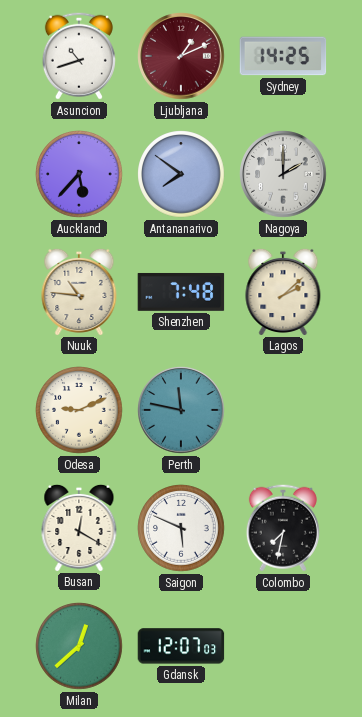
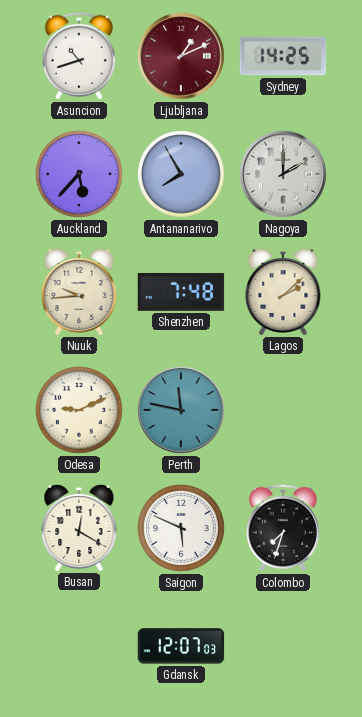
Antananarivo: 7:51 -> 7:55 (181, 174)
Nuuk: 10:46 -> 9:44 (79, 291)
Colombo: 7:32 -> 7:33 (283, 528)
Milan: 12:38 -> none (79, 646)
